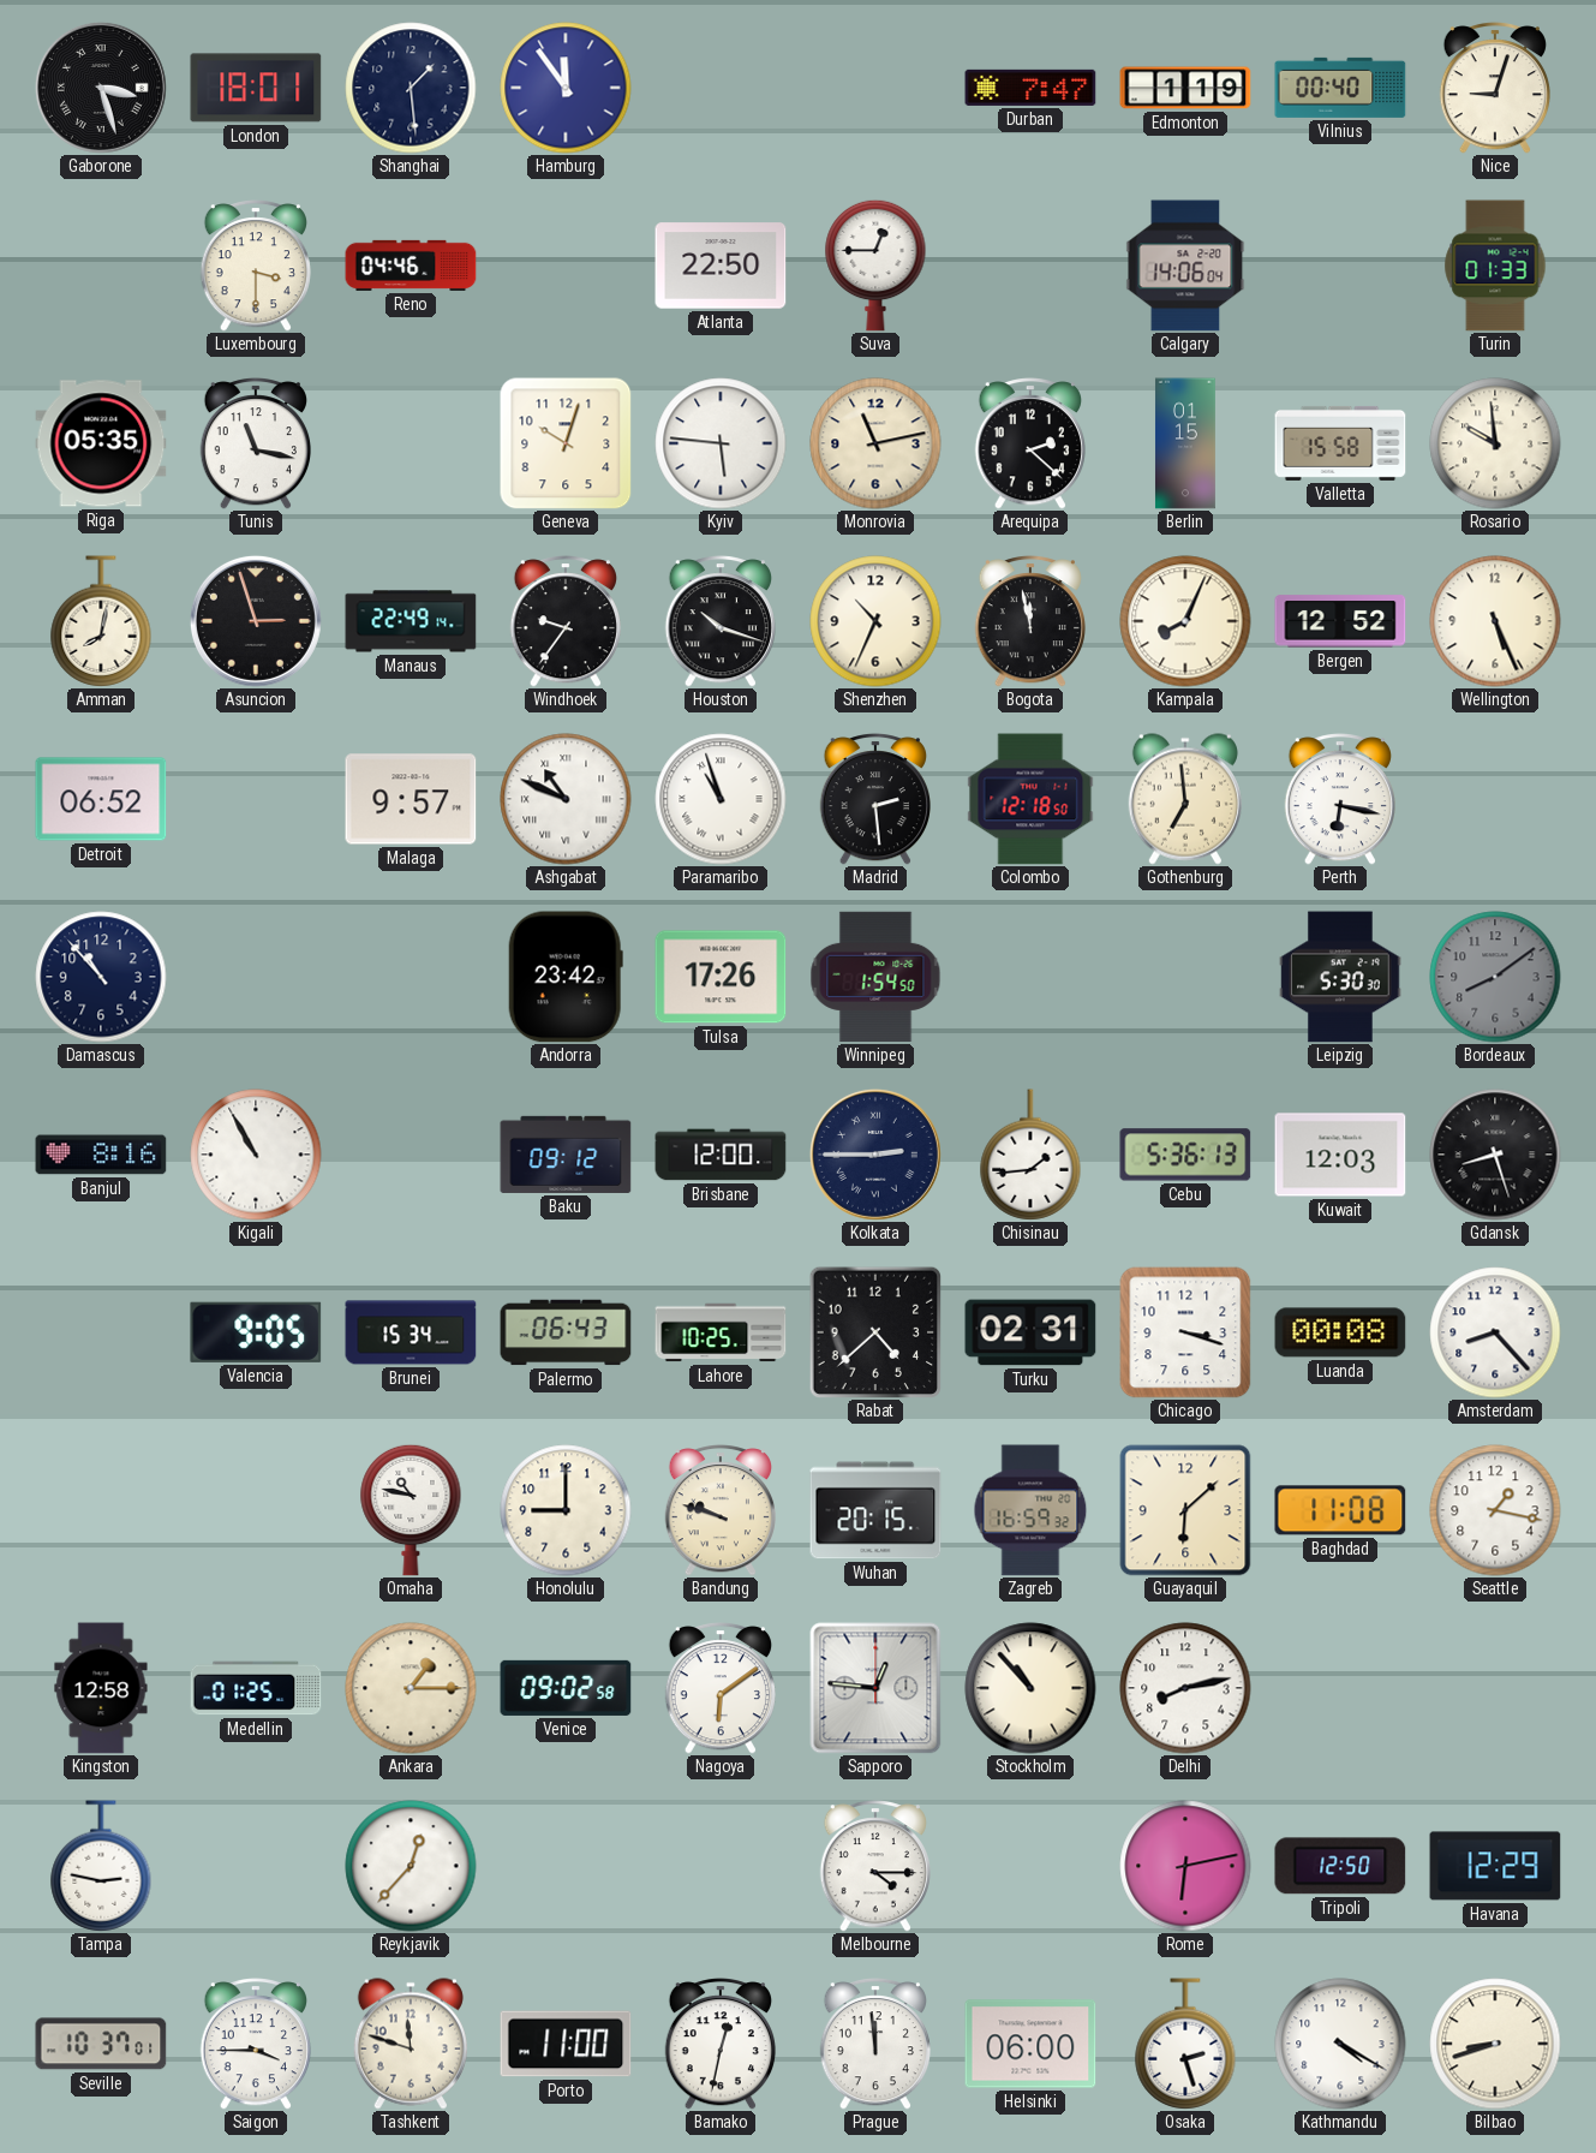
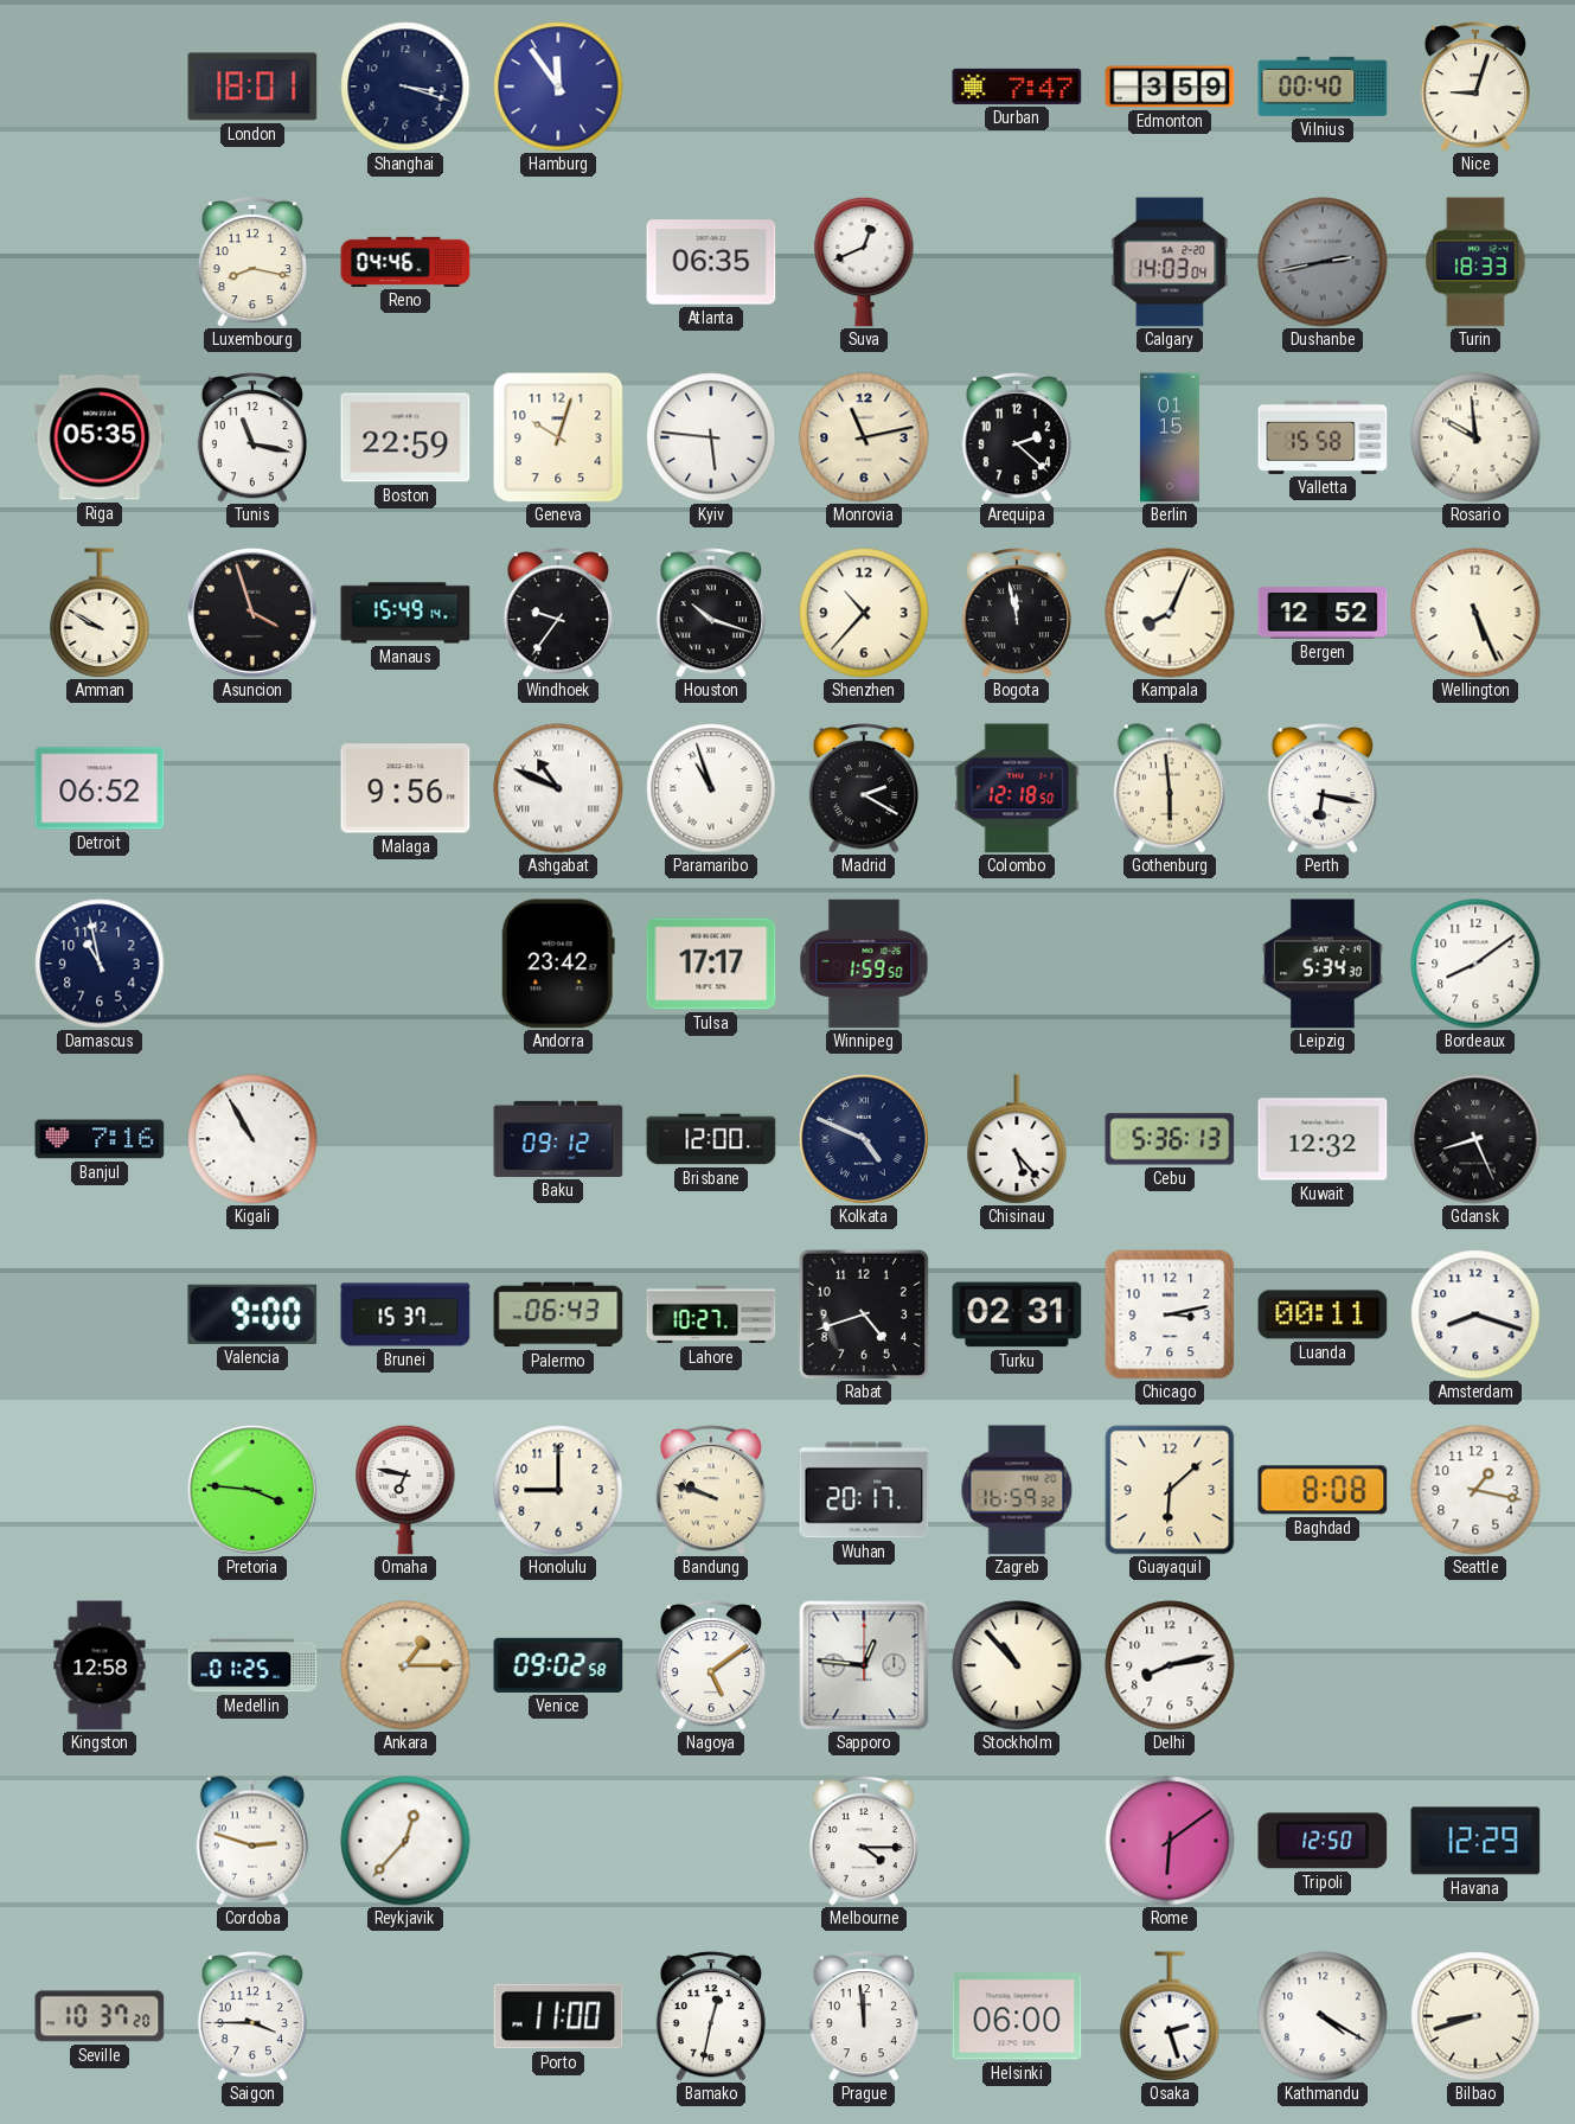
Gaborone: 3:27 -> none (101, 88)
Shanghai: 1:29 -> 3:18 (405, 87)
Edmonton: 1:19 -> 3:59 (1170, 87)
Luxembourg: 3:30 -> 8:17 (251, 263)
Atlanta: 22:50 -> 06:35 (711, 262)
Suva: 12:45 -> 12:41 (864, 262)
Calgary: 14:06 -> 14:03 (1170, 262)
Dushanbe: none -> 2:43 (1323, 262)
Turin: 01:33 -> 18:33 (1475, 262)
Boston: none -> 22:59 (405, 437)
Amman: 8:02 -> 9:50 (100, 613)
Asuncion: 2:57 -> 3:57 (252, 613)
Manaus: 22:49 -> 15:49 (405, 613)
Shenzhen: 10:34 -> 10:37 (864, 613)
Malaga: 9:57 -> 9:56 (405, 788)
Madrid: 2:29 -> 2:20 (863, 789)
Gothenburg: 6:59 -> 5:59 (1170, 788)
Damascus: 10:53 -> 10:58 (100, 964)
Tulsa: 17:26 -> 17:17 (711, 964)
Winnipeg: 1:54 -> 1:59 (864, 964)
Leipzig: 5:30 -> 5:34 (1323, 964)
Bordeaux dial: grey -> white (1475, 964)
Banjul: 8:16 -> 7:16 (100, 1139)
Kolkata: 2:45 -> 4:49 (864, 1139)
Chisinau: 1:44 -> 5:23 (1017, 1139)
Kuwait: 12:03 -> 12:32 (1323, 1139)
Gdansk: 8:27 -> 8:26 (1475, 1139)
Valencia: 9:05 -> 9:00 (252, 1314)
Brunei: 15:34 -> 15:37 (405, 1314)
Lahore: 10:25 -> 10:27 (711, 1314)
Rabat: 4:38 -> 4:42 (863, 1313)
Chicago: 3:18 -> 3:13 (1170, 1314)
Luanda: 00:08 -> 00:11 (1323, 1314)
Amsterdam: 8:23 -> 8:18 (1475, 1314)
Pretoria: none -> 3:46 (252, 1490)
Omaha: 10:47 -> 6:47 (405, 1490)
Wuhan: 20:15 -> 20:17 (864, 1490)
Baghdad: 11:08 -> 8:08 (1323, 1490)
Nagoya: 6:09 -> 5:09 (710, 1666)
Tampa: 2:47 -> none (101, 1866)
Cordoba: none -> 2:48 (252, 1841)
Rome: 6:13 -> 6:09 (1170, 1841)
Seville: 10:37:01 -> 10:37:20 (100, 2016)
Tashkent: 11:48 -> none (411, 2044)
